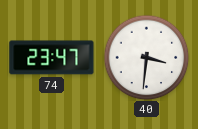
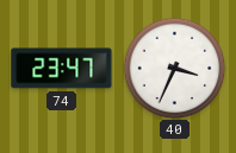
40: 3:31 -> 3:34 (174, 68)
